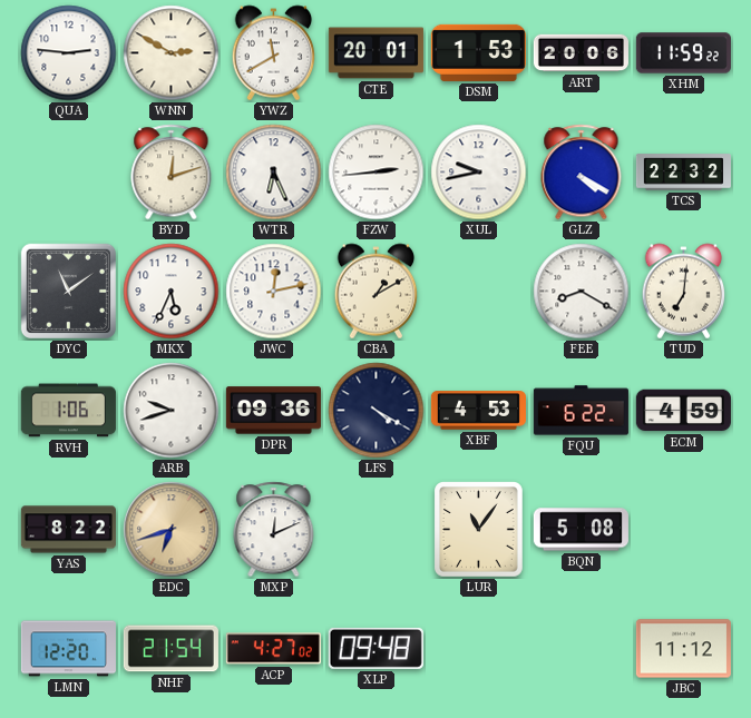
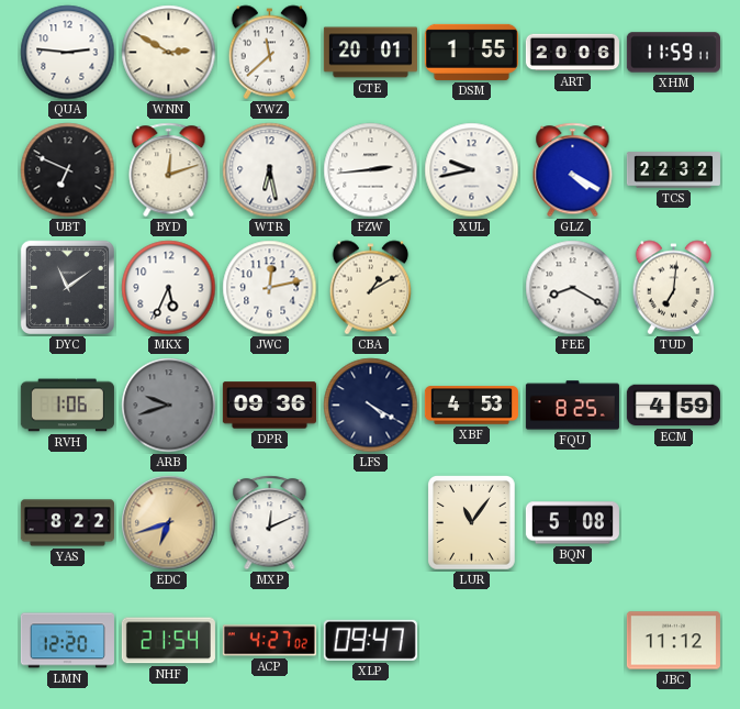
YWZ: 11:40 -> 11:38 (270, 53)
DSM: 1:53 -> 1:55 (471, 52)
XHM: 11:59:22 -> 11:59:11 (673, 53)
UBT: none -> 6:49 (68, 170)
WTR: 6:26 -> 6:28 (270, 170)
ARB dial: white -> grey (169, 406)
FQU: 6:22 -> 8:25 (572, 406)
XLP: 09:48 -> 09:47 (370, 640)
